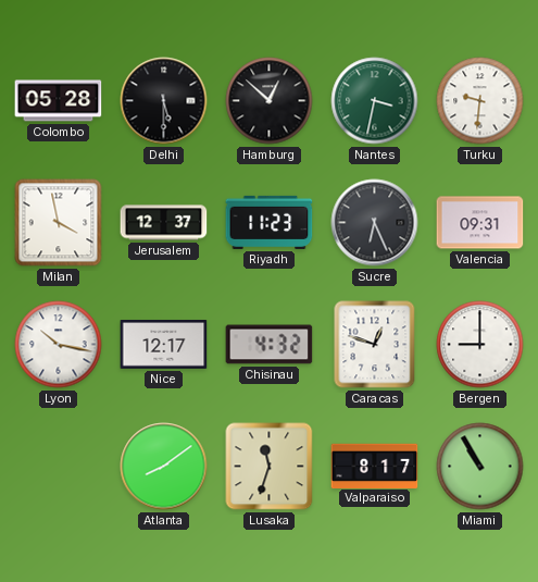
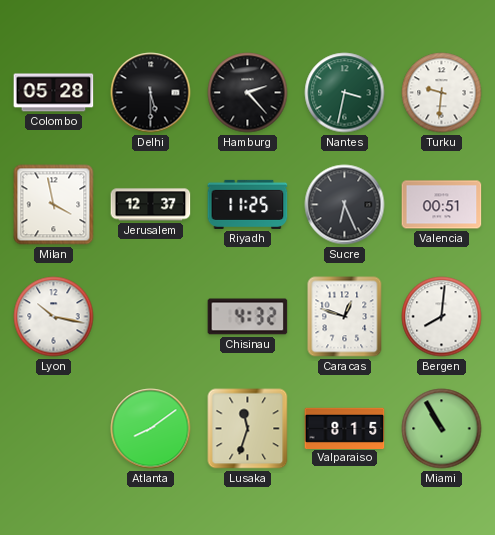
Hamburg: 12:52 -> 2:23 (248, 93)
Riyadh: 11:23 -> 11:25 (248, 204)
Valencia: 09:31 -> 00:51 (442, 205)
Nice: 12:17 -> none (164, 345)
Bergen: 9:00 -> 8:01 (442, 317)
Valparaiso: 8:17 -> 8:15 (345, 428)
